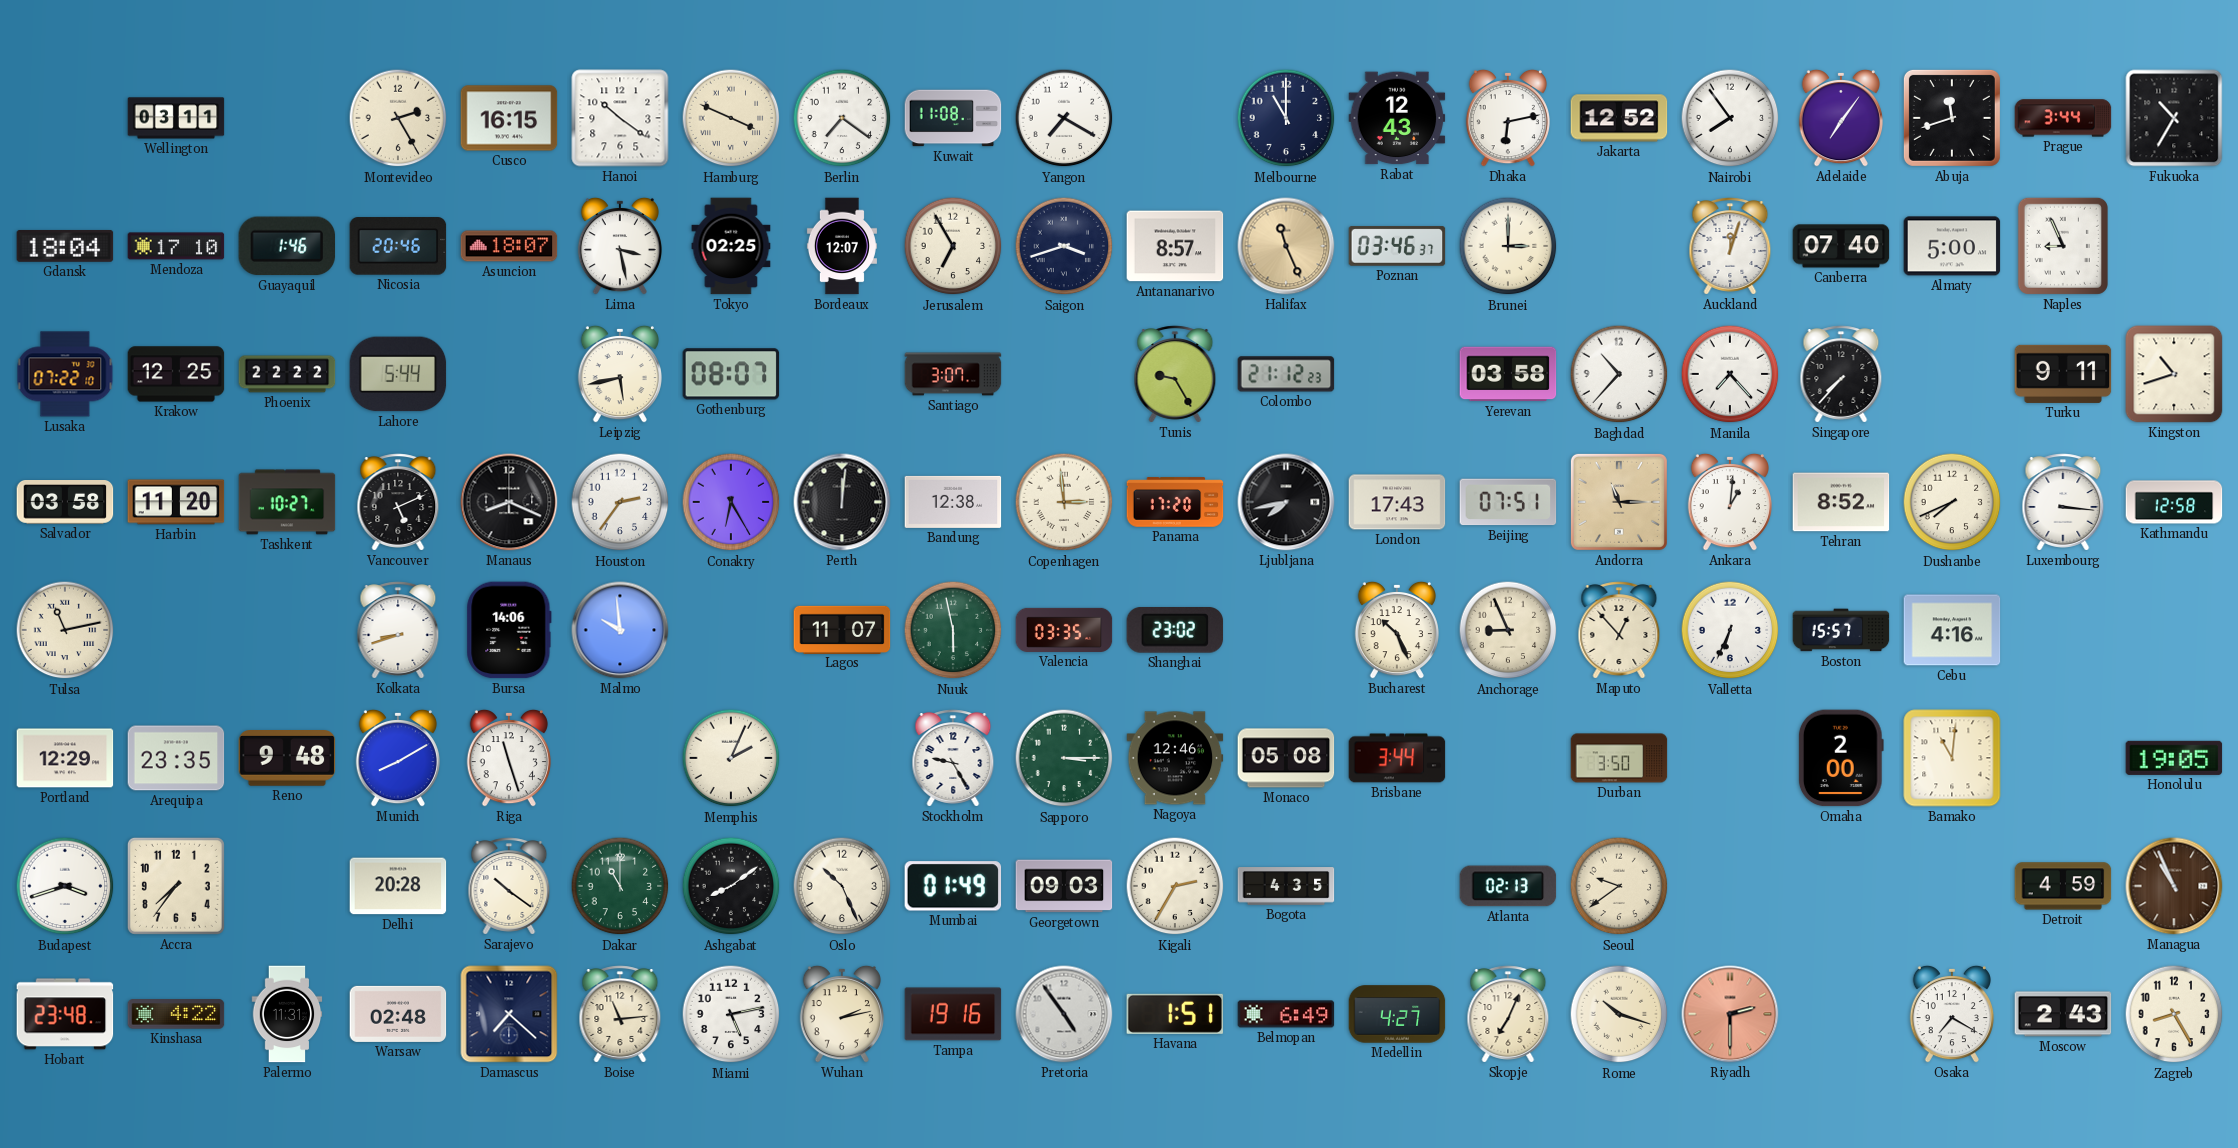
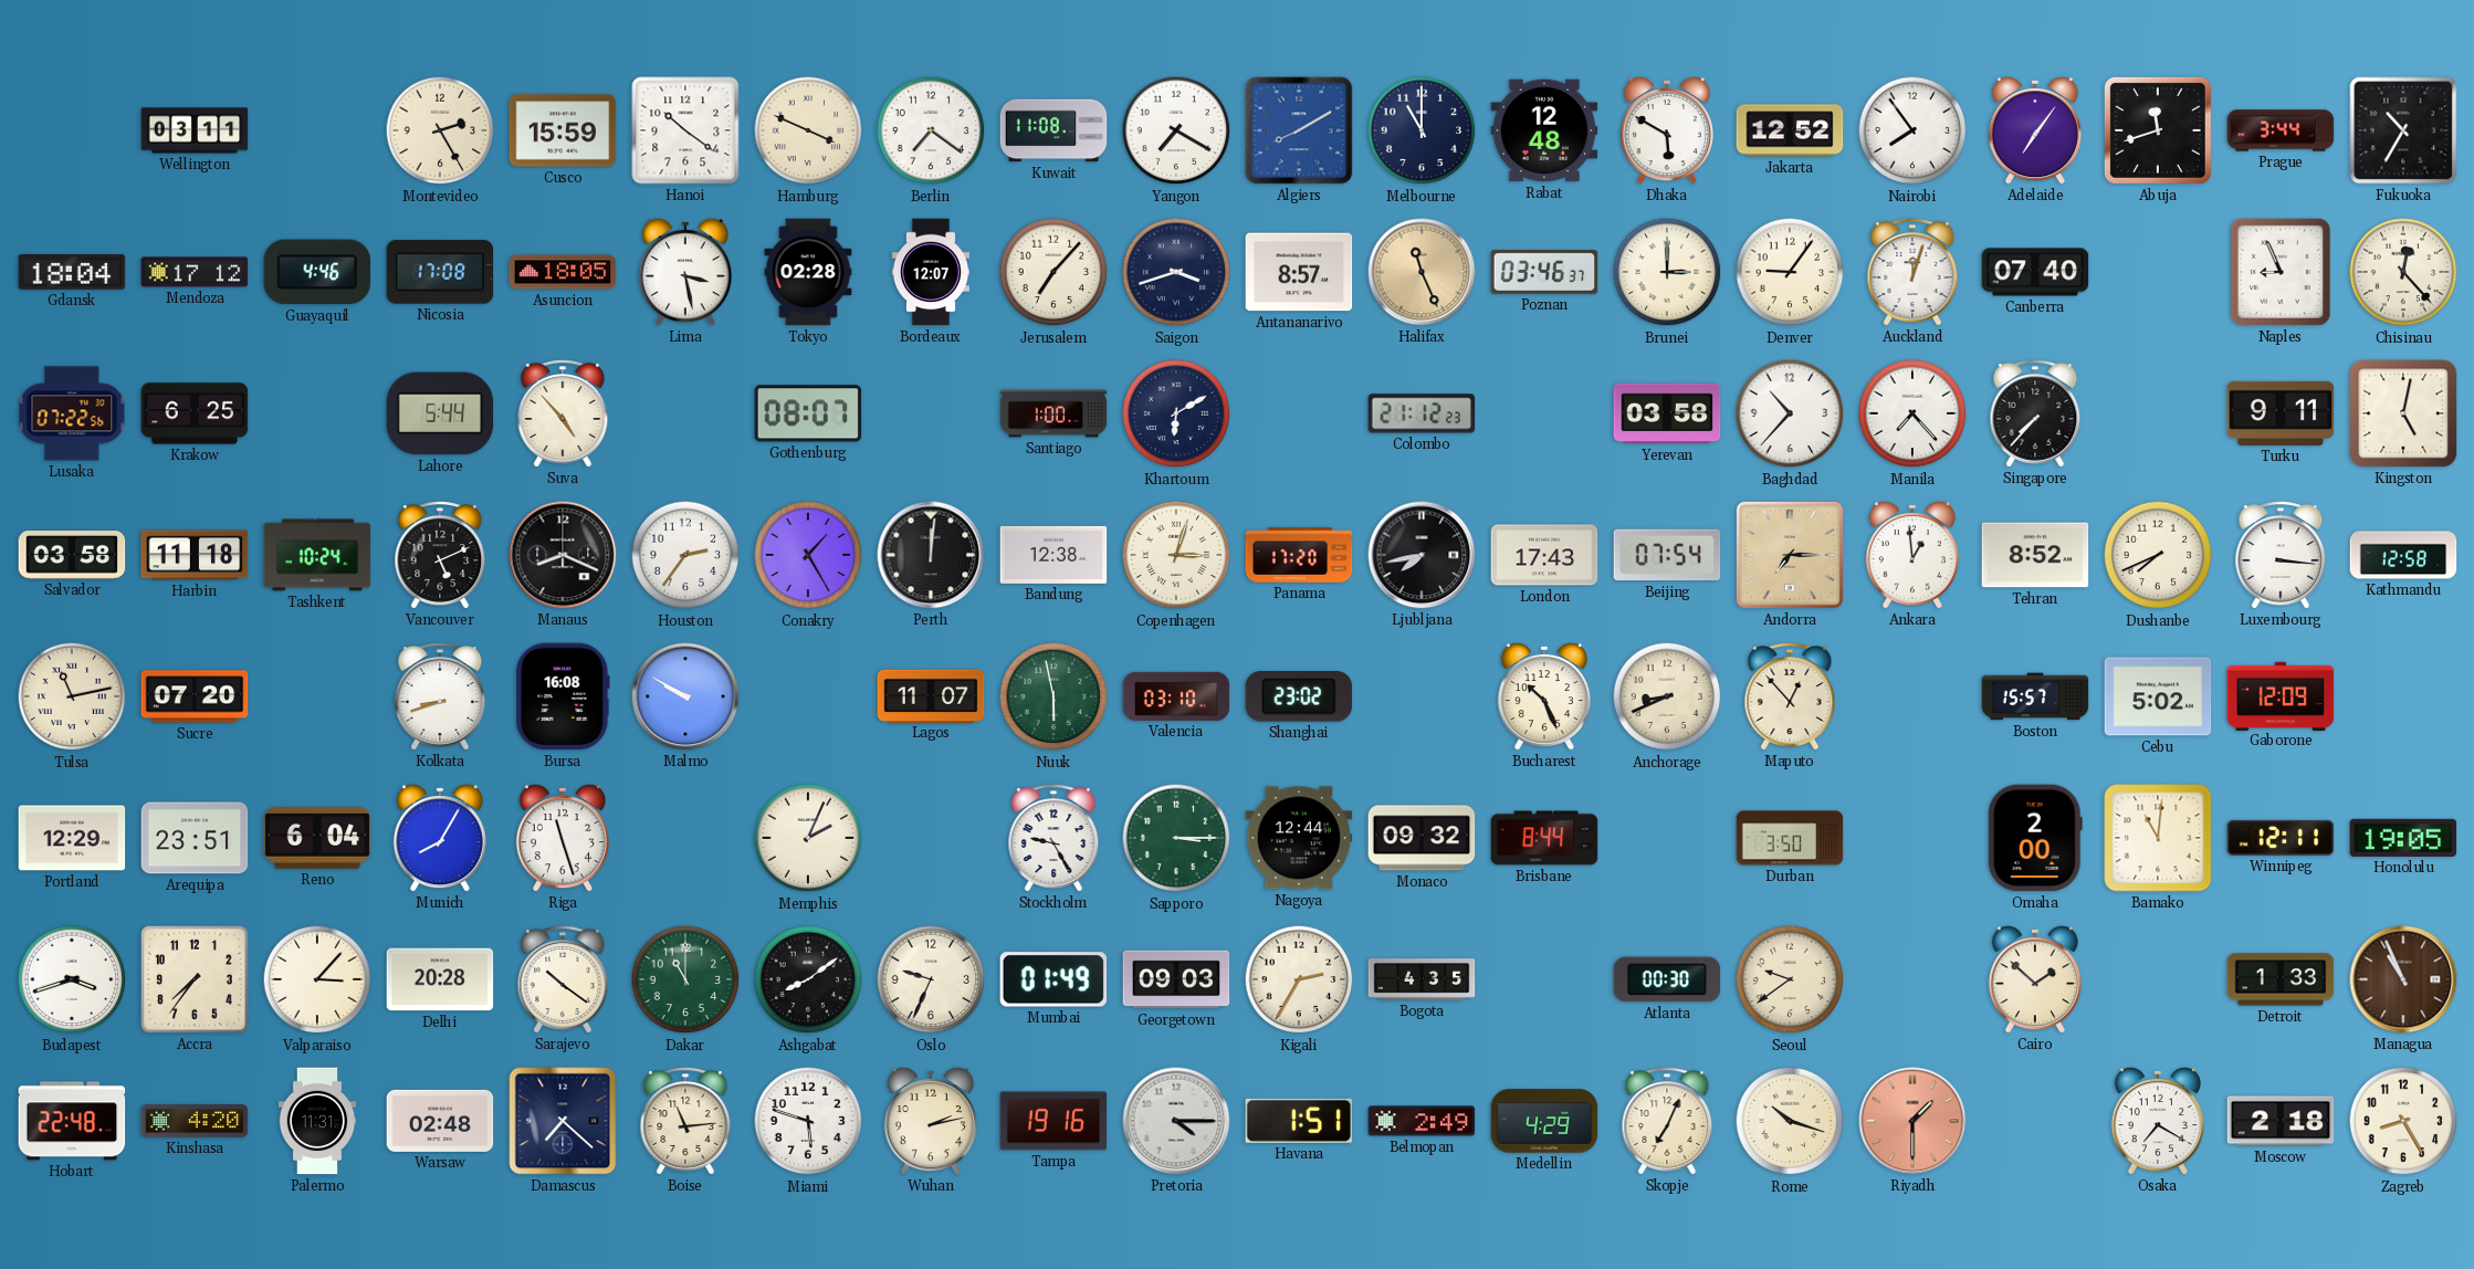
Cusco: 16:15 -> 15:59 (563, 130)
Algiers: none -> 8:10 (1299, 130)
Rabat: 12:43 -> 12:48 (1544, 130)
Dhaka: 6:13 -> 5:50 (1667, 130)
Mendoza: 17:10 -> 17:12 (195, 272)
Guayaquil: 1:46 -> 4:46 (317, 272)
Nicosia: 20:46 -> 17:08 (440, 272)
Asuncion: 18:07 -> 18:05 (563, 272)
Tokyo: 02:25 -> 02:28 (808, 272)
Jerusalem: 6:55 -> 7:07 (1053, 272)
Denver: none -> 9:06 (1790, 272)
Almaty: 5:00 -> none (1952, 246)
Chisinau: none -> 12:23 (2403, 272)
Lusaka: 07:22:10 -> 07:22:56 (72, 413)
Krakow: 12:25 -> 6:25 (195, 413)
Phoenix: 22:22 -> none (287, 374)
Suva: none -> 4:53 (563, 413)
Leipzig: 5:43 -> none (620, 374)
Santiago: 3:07 -> 1:00 (1053, 413)
Khartoum: none -> 6:10 (1176, 413)
Tunis: 9:25 -> none (1175, 374)
Kingston: 10:42 -> 5:02 (2403, 413)
Harbin: 11:20 -> 11:18 (195, 555)
Tashkent: 10:27 -> 10:24 (317, 555)
Conakry: 6:25 -> 1:25 (808, 555)
Copenhagen: 2:59 -> 3:03 (1176, 555)
Beijing: 07:51 -> 07:54 (1667, 555)
Andorra: 11:15 -> 7:15 (1790, 555)
Ankara: 1:01 -> 12:59 (1912, 555)
Sucre: none -> 07:20 (195, 696)
Bursa: 14:06 -> 16:08 (563, 696)
Malmo: 9:59 -> 9:50 (685, 696)
Valencia: 03:35 -> 03:10 (1176, 696)
Anchorage: 8:56 -> 8:41 (1667, 696)
Valletta: 6:34 -> none (1730, 630)
Cebu: 4:16 -> 5:02 (2158, 696)
Gaborone: none -> 12:09 (2281, 695)
Arequipa: 23:35 -> 23:51 (195, 838)
Reno: 9:48 -> 6:04 (317, 839)
Munich: 8:10 -> 8:05 (440, 838)
Nagoya: 12:46 -> 12:44 (1299, 838)
Monaco: 05:08 -> 09:32 (1422, 838)
Brisbane: 3:44 -> 8:44 (1544, 838)
Winnipeg: none -> 12:11 (2281, 838)
Valparaiso: none -> 3:07 (317, 979)
Oslo: 10:26 -> 9:34 (931, 979)
Atlanta: 02:13 -> 00:30 (1667, 979)
Cairo: none -> 1:52 (2035, 979)
Detroit: 4:59 -> 1:33 (2281, 979)
Hobart: 23:48 -> 22:48 (72, 1121)
Kinshasa: 4:22 -> 4:20 (195, 1121)
Miami: 5:13 -> 5:48 (808, 1121)
Pretoria: 4:54 -> 4:15 (1176, 1121)
Belmopan: 6:49 -> 2:49 (1422, 1121)
Medellin: 4:27 -> 4:29 (1544, 1121)
Riyadh: 2:30 -> 1:30 (1912, 1121)
Moscow: 2:43 -> 2:18 (2281, 1121)
